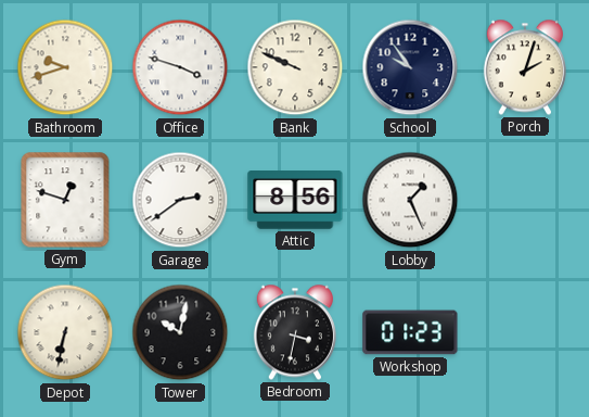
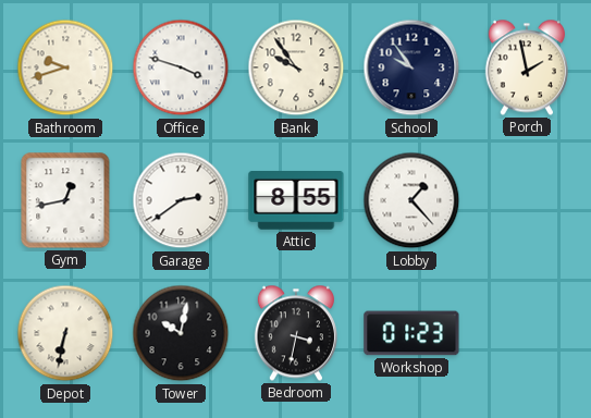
Bank: 9:49 -> 9:54 (296, 67)
Porch: 2:03 -> 1:58 (527, 67)
Gym: 12:48 -> 12:43 (65, 200)
Attic: 8:56 -> 8:55 (296, 201)
Lobby: 1:26 -> 1:23 (411, 200)
